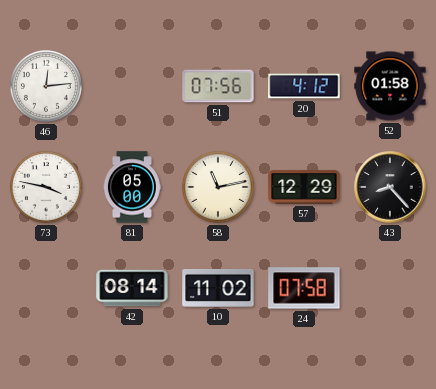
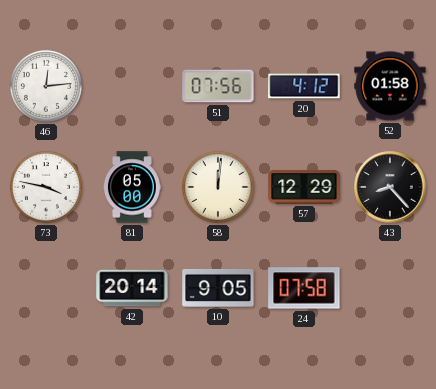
58: 11:13 -> 12:01 (218, 187)
42: 08:14 -> 20:14 (132, 288)
10: 11:02 -> 9:05 (218, 288)
